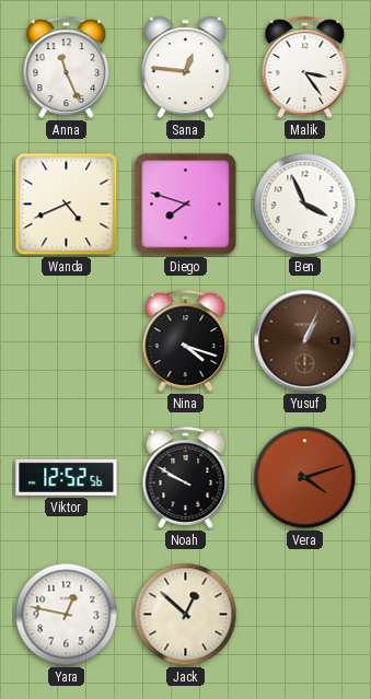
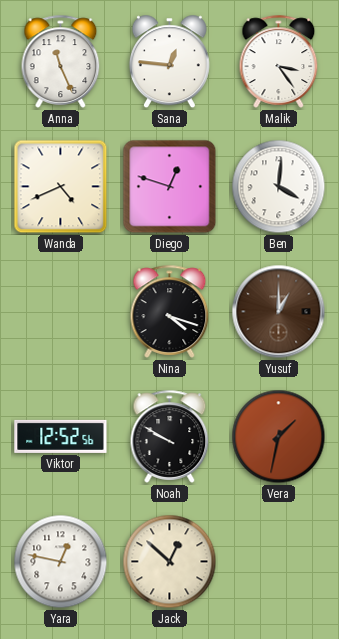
Diego: 7:48 -> 12:48 (170, 187)
Ben: 3:56 -> 4:01 (279, 187)
Yusuf: 1:04 -> 1:00 (279, 312)
Vera: 4:12 -> 1:32 (279, 437)
